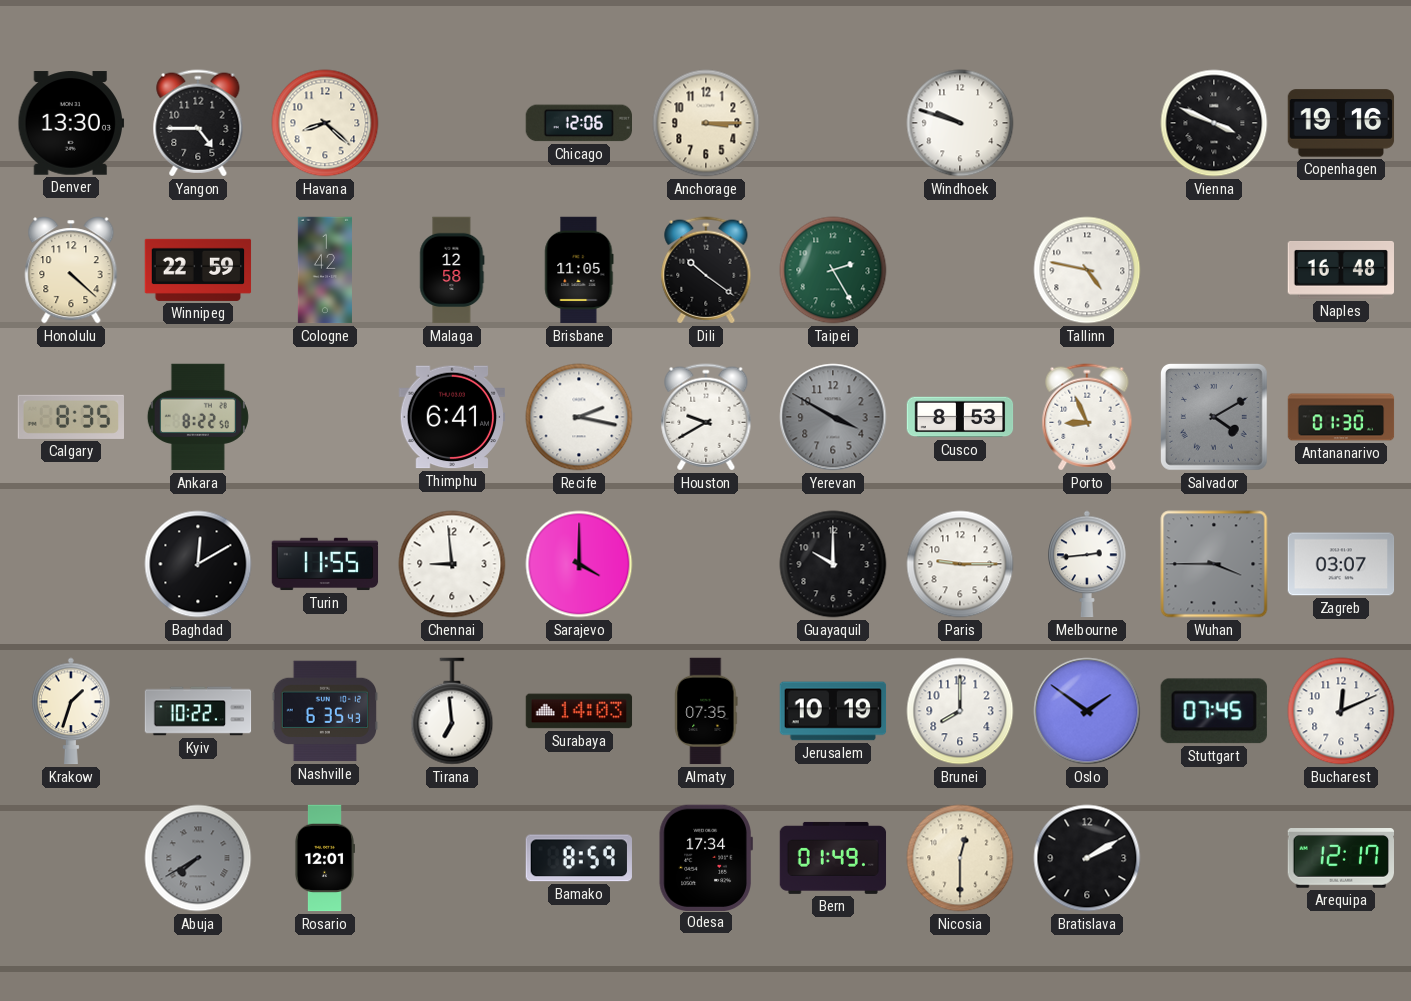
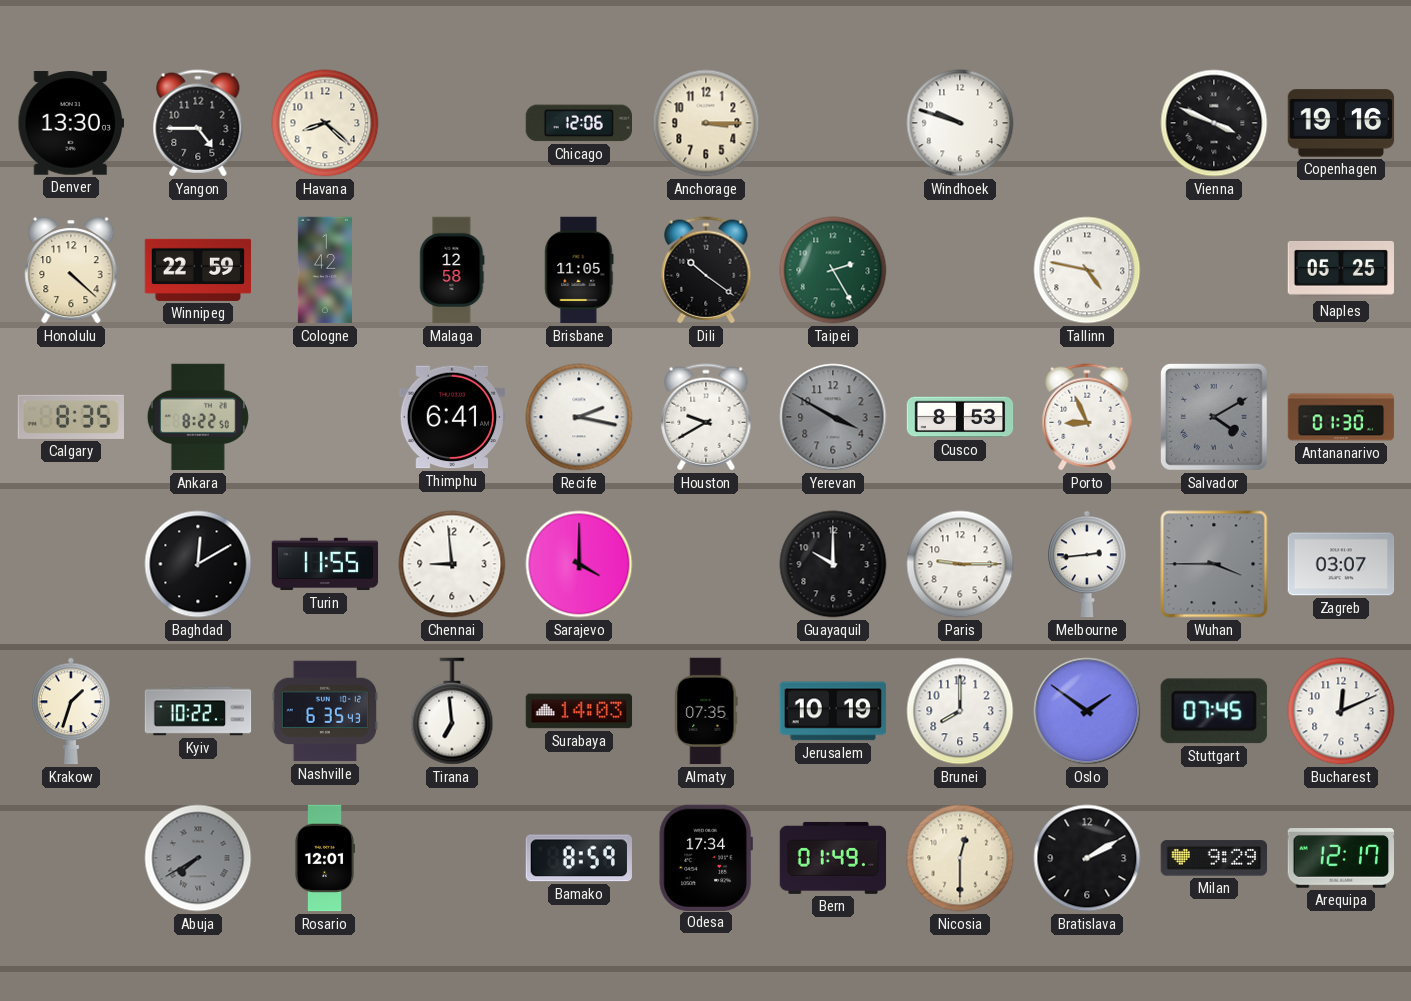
Naples: 16:48 -> 05:25 (1340, 270)
Milan: none -> 9:29 (1214, 858)
